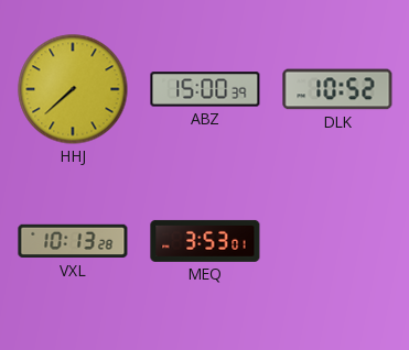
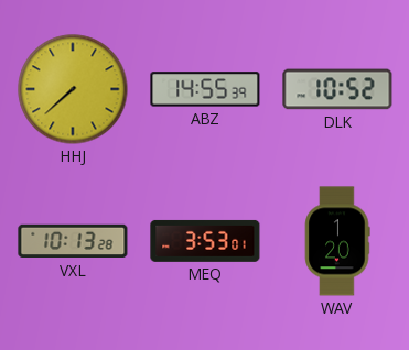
ABZ: 15:00 -> 14:55 (205, 89)
WAV: none -> 1:20 (337, 241)
